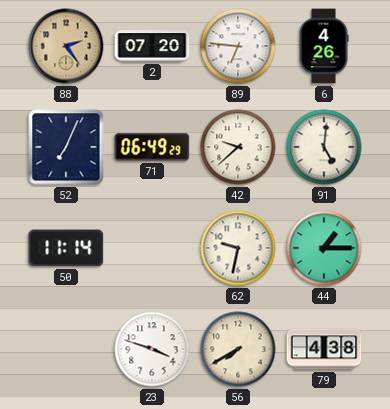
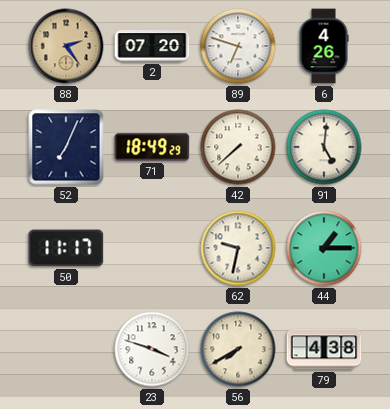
89: 6:46 -> 6:48 (238, 46)
71: 06:49 -> 18:49 (152, 147)
42: 9:38 -> 7:38 (238, 147)
50: 11:14 -> 11:17 (66, 248)
